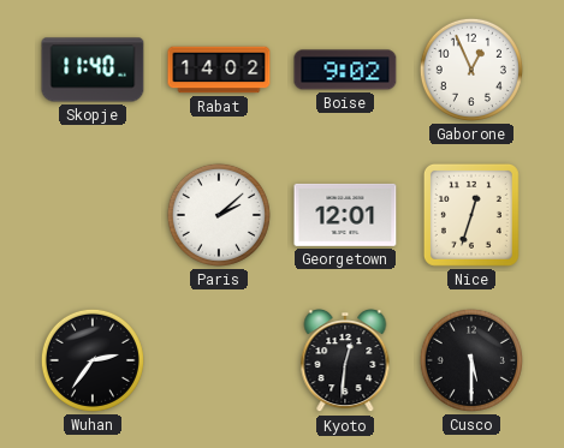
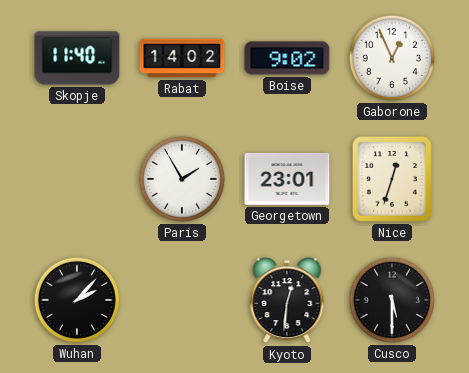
Paris: 2:08 -> 1:55 (182, 179)
Georgetown: 12:01 -> 23:01 (287, 179)
Wuhan: 2:36 -> 2:07 (77, 300)
